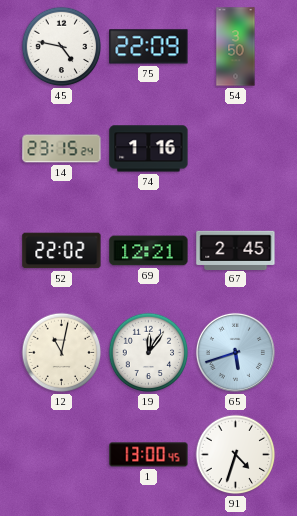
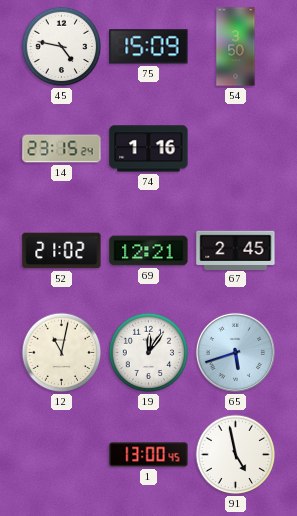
75: 22:09 -> 15:09 (149, 47)
52: 22:02 -> 21:02 (62, 251)
91: 4:33 -> 4:58 (236, 455)
